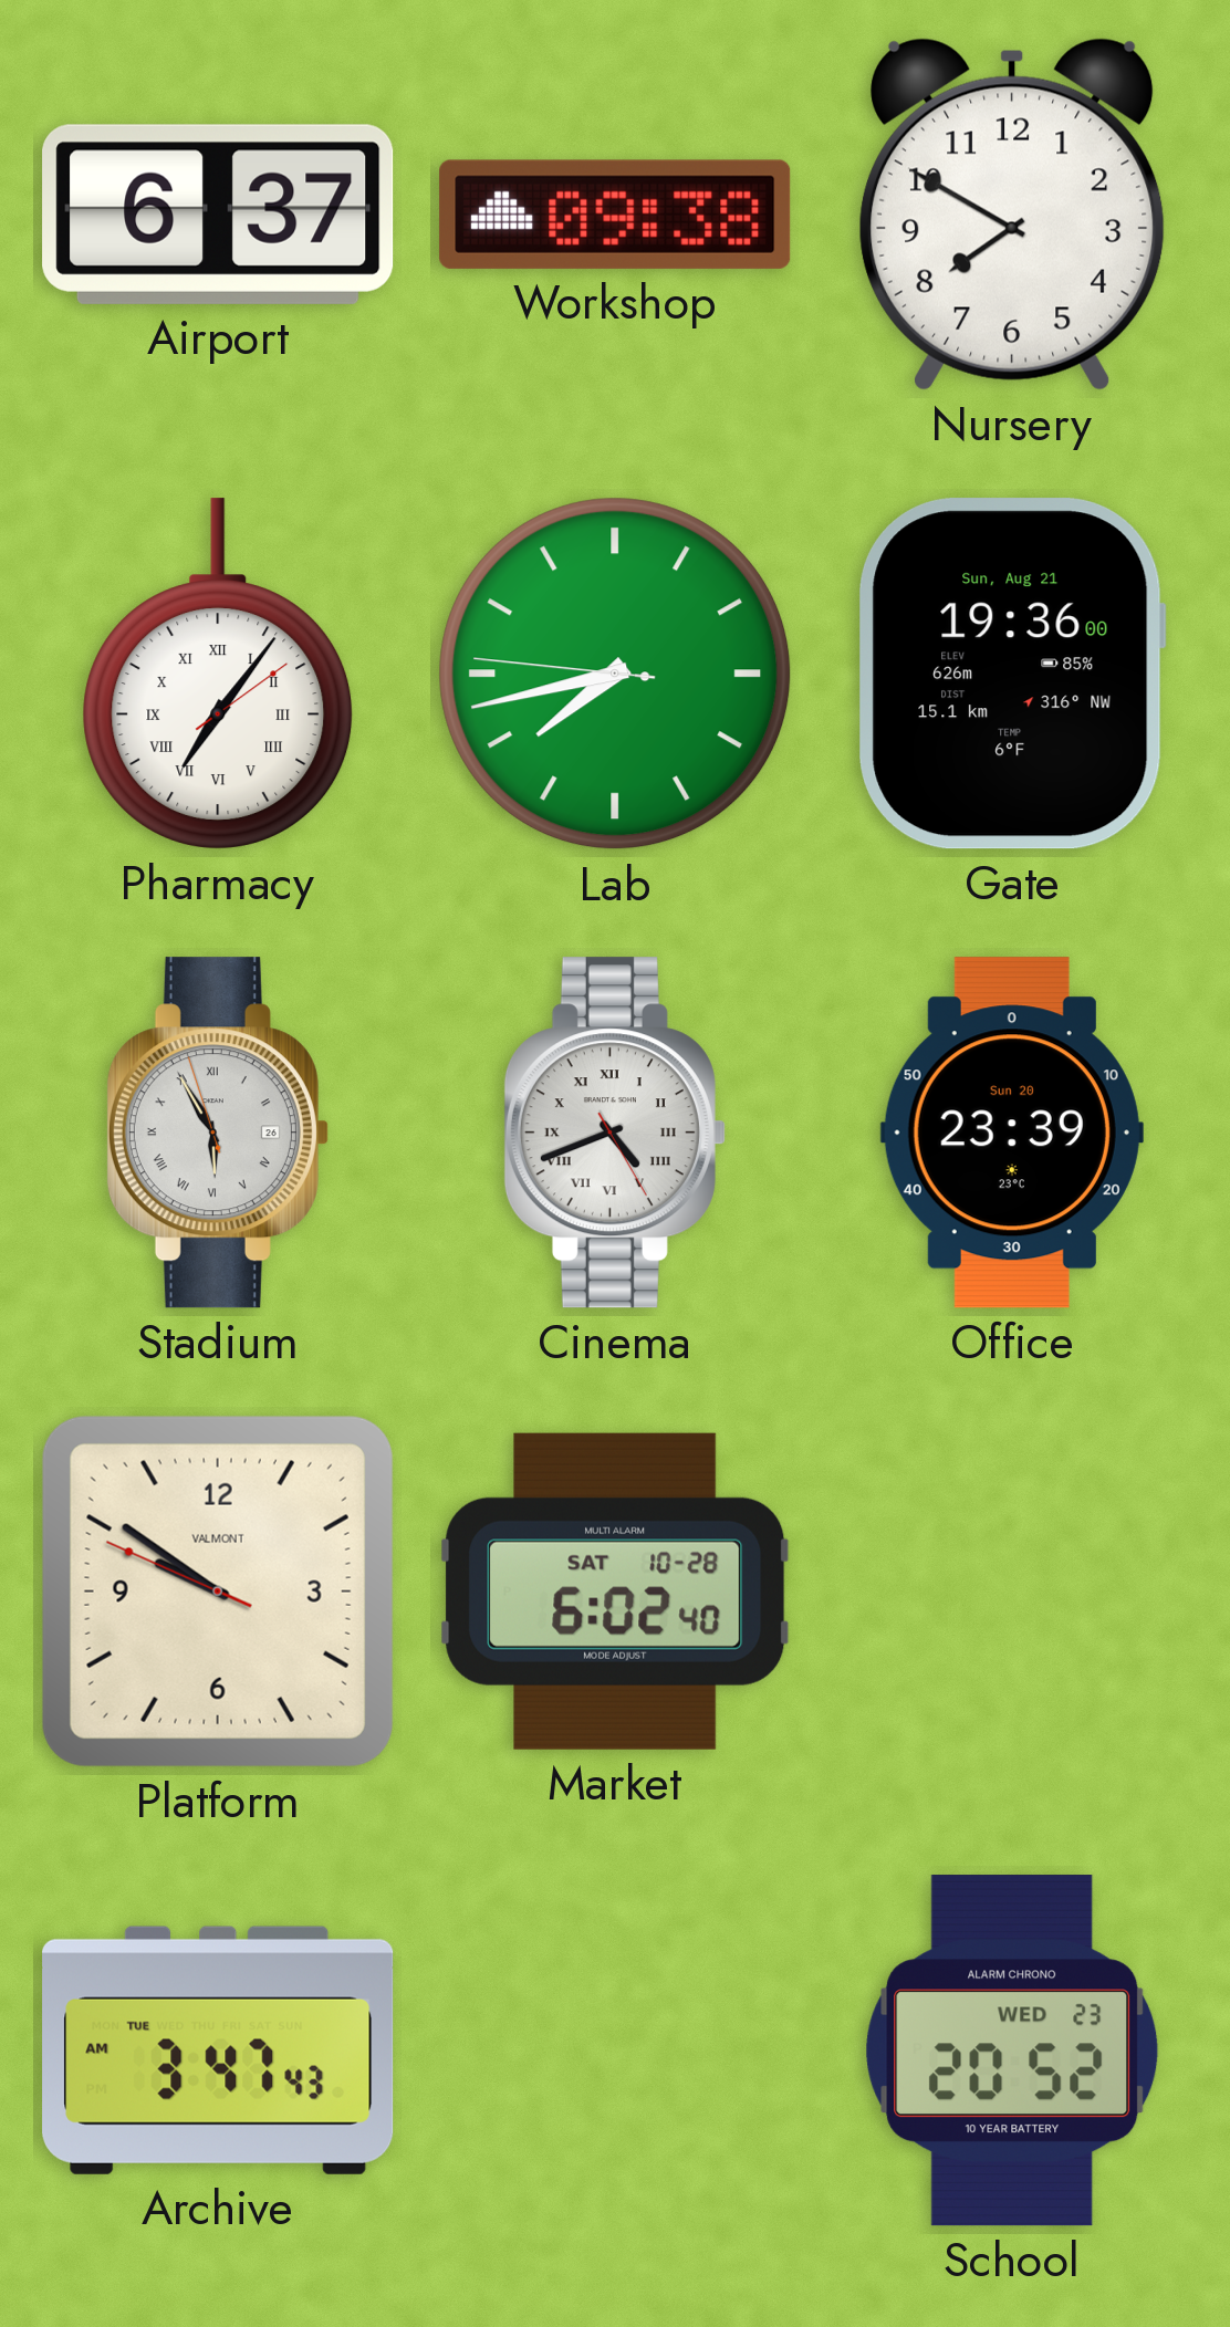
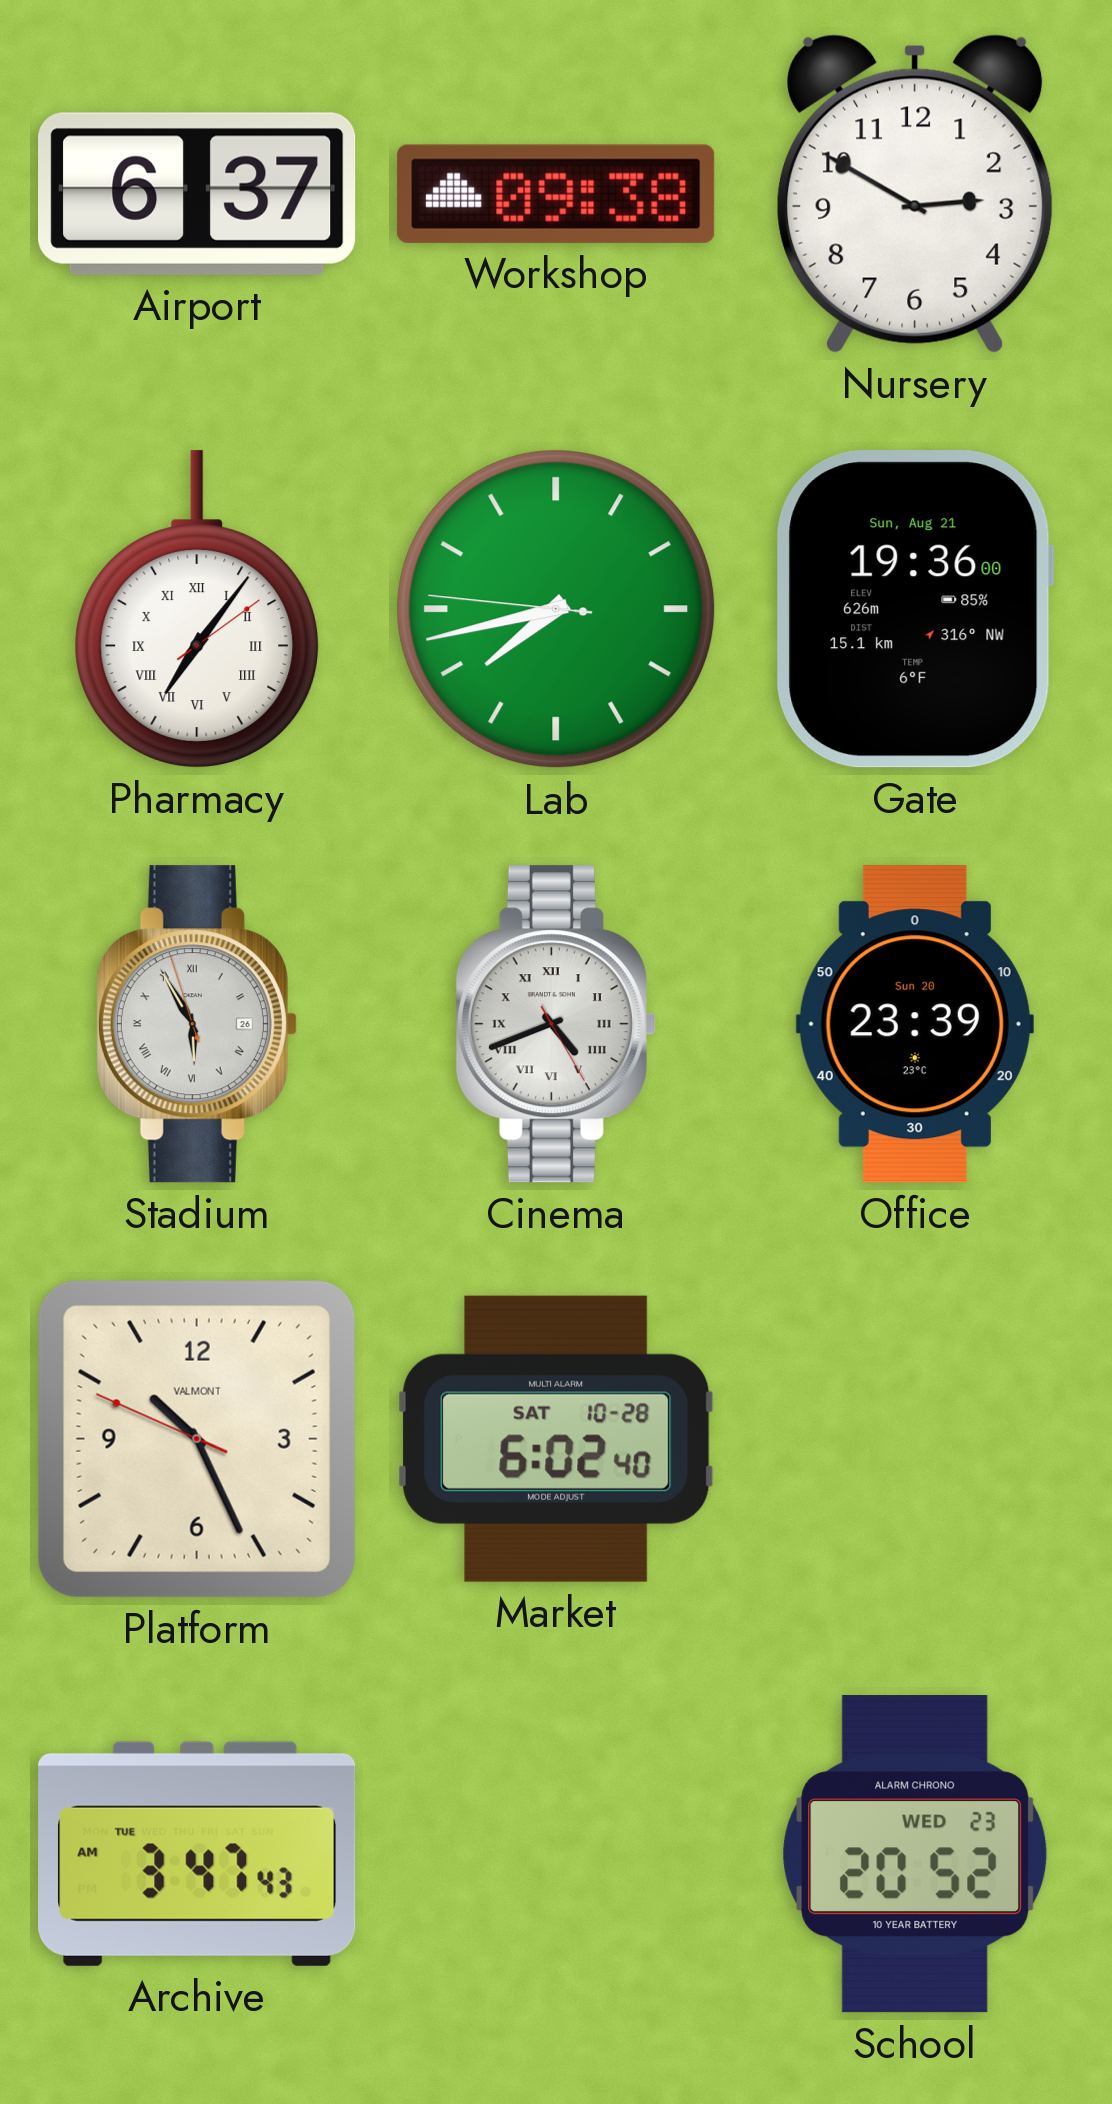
Nursery: 7:50 -> 2:50 (915, 194)
Platform: 9:50 -> 10:25 (197, 1439)
